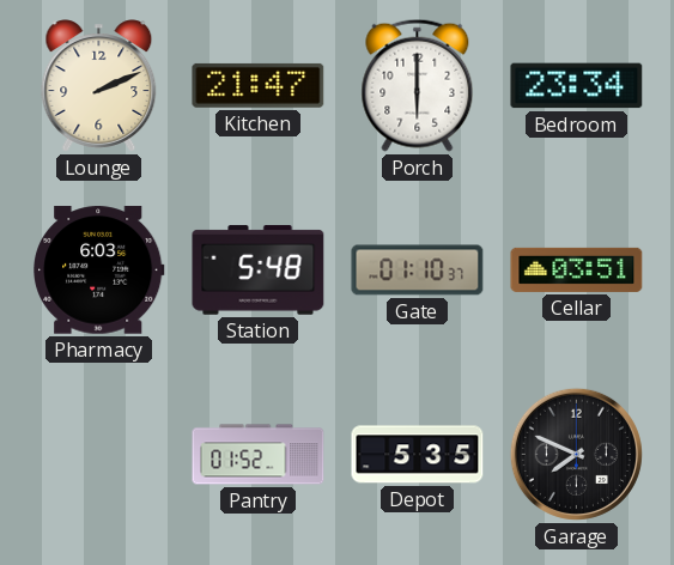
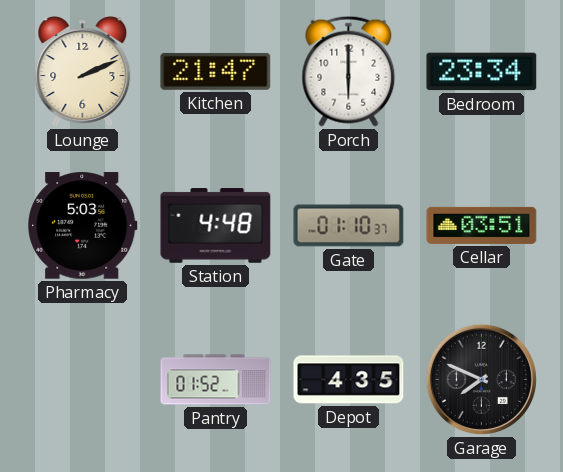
Pharmacy: 6:03 -> 5:03 (83, 226)
Station: 5:48 -> 4:48 (216, 226)
Depot: 5:35 -> 4:35 (349, 380)
